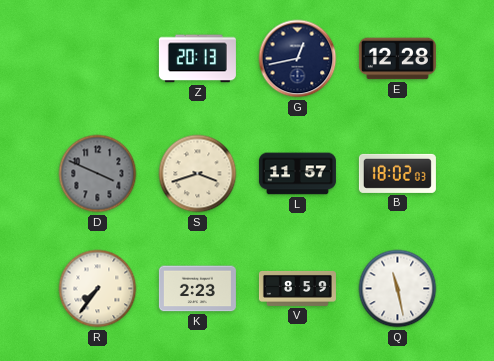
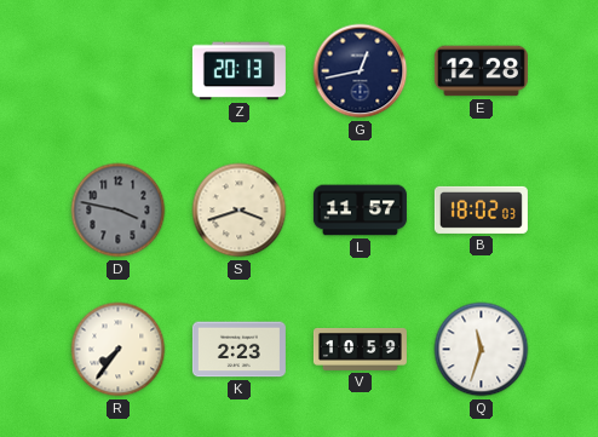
D: 3:49 -> 3:47 (119, 211)
V: 8:59 -> 10:59 (360, 349)
Q: 11:28 -> 11:33 (482, 350)
